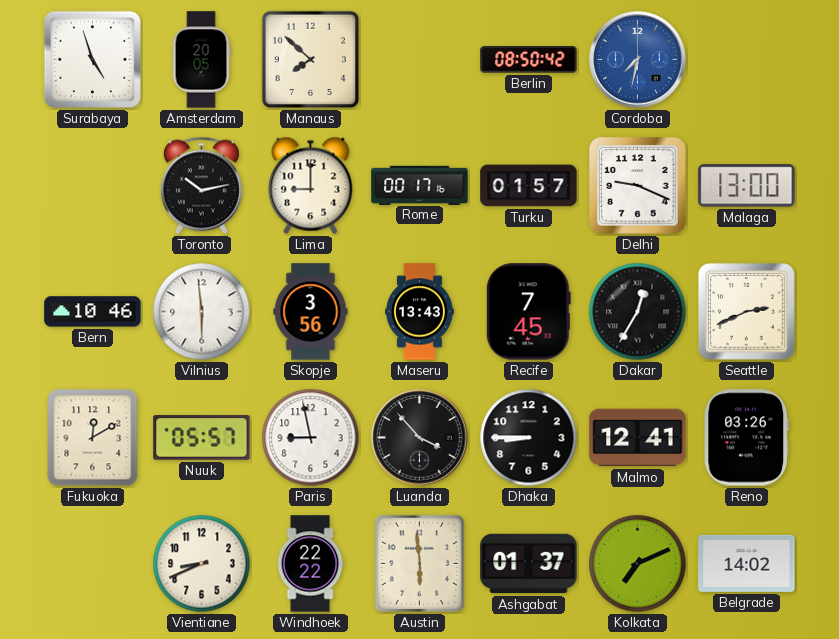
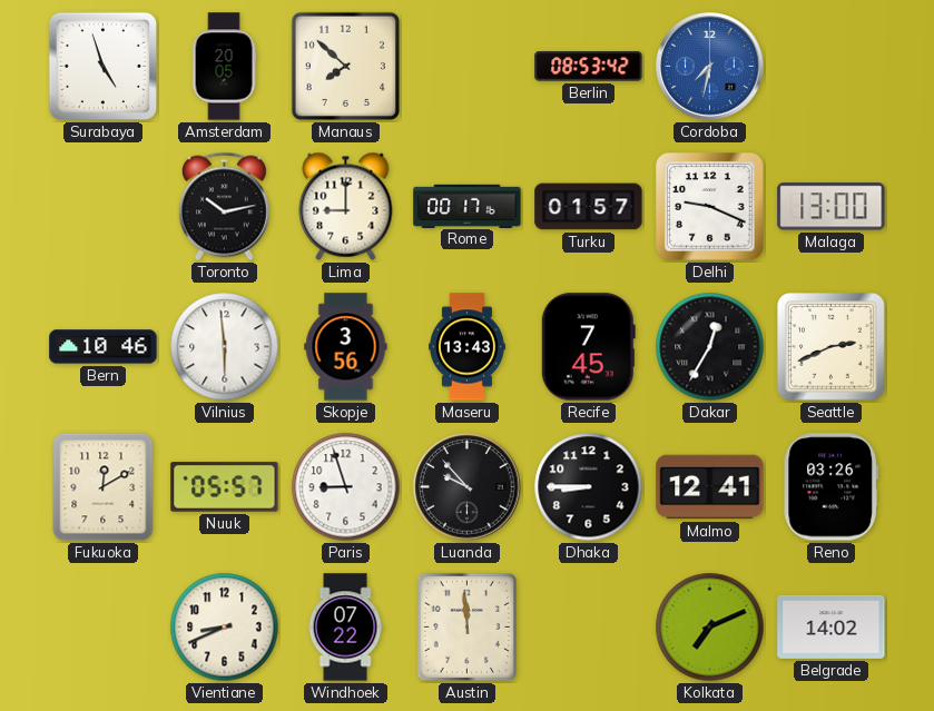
Berlin: 08:50 -> 08:53 (589, 67)
Paris: 8:58 -> 8:57 (346, 487)
Luanda: 3:53 -> 9:53 (468, 487)
Windhoek: 22:22 -> 07:22 (345, 628)
Austin: 5:59 -> 11:59 (466, 626)
Ashgabat: 01:37 -> none (529, 564)
